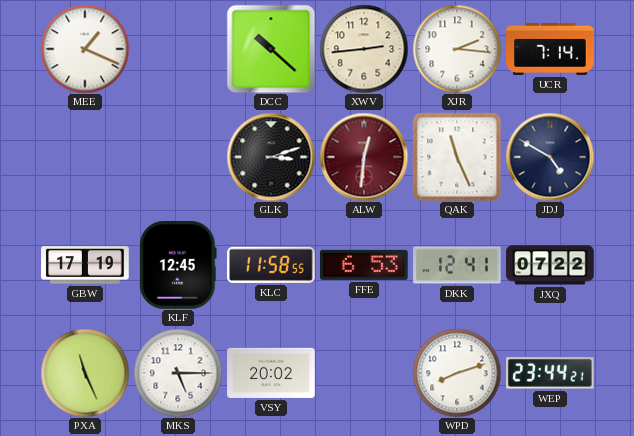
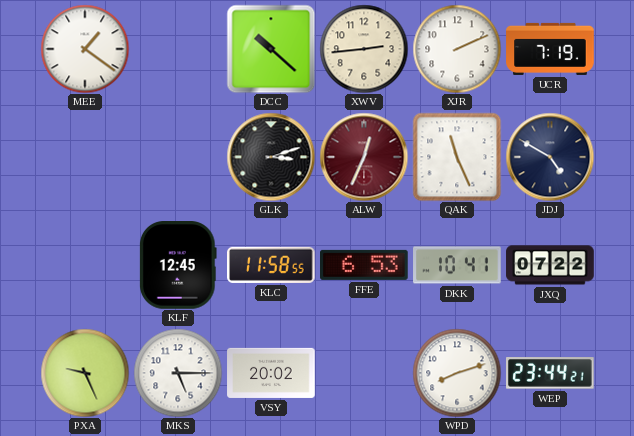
MEE: 1:19 -> 1:21 (85, 49)
XJR: 2:16 -> 2:11 (457, 49)
UCR: 7:14 -> 7:19 (550, 49)
ALW: 12:31 -> 12:34 (364, 157)
GBW: 17:19 -> none (85, 265)
DKK: 12:41 -> 10:41 (457, 265)
PXA: 11:26 -> 9:26 (85, 373)
